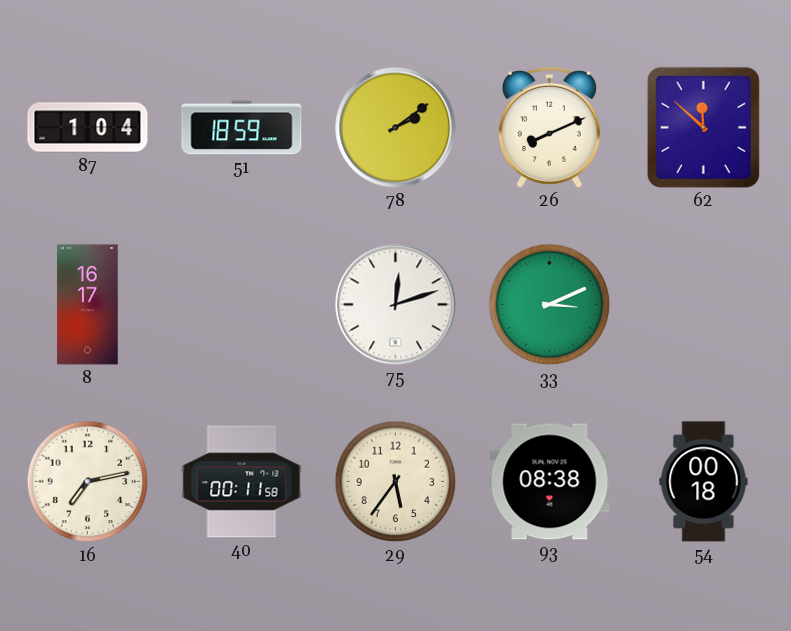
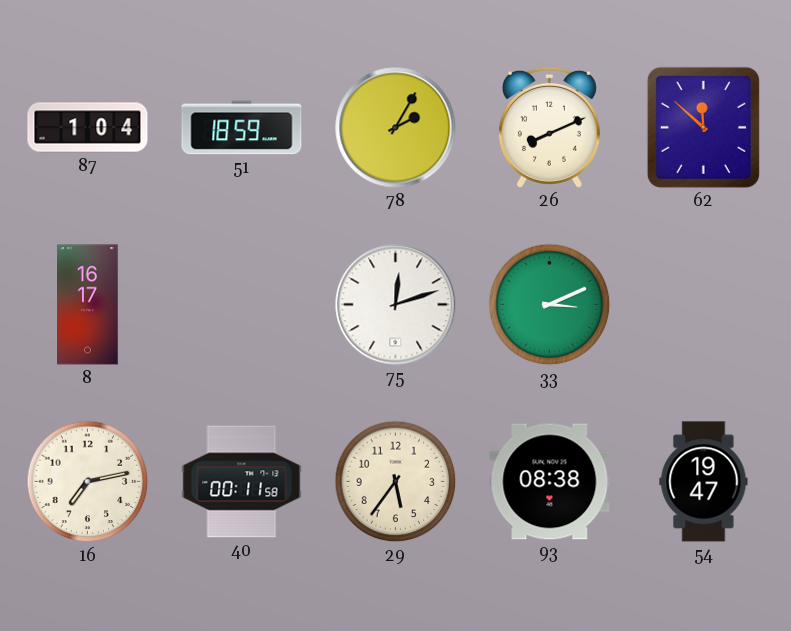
78: 2:09 -> 2:05 (396, 128)
54: 00:18 -> 19:47 (704, 482)
